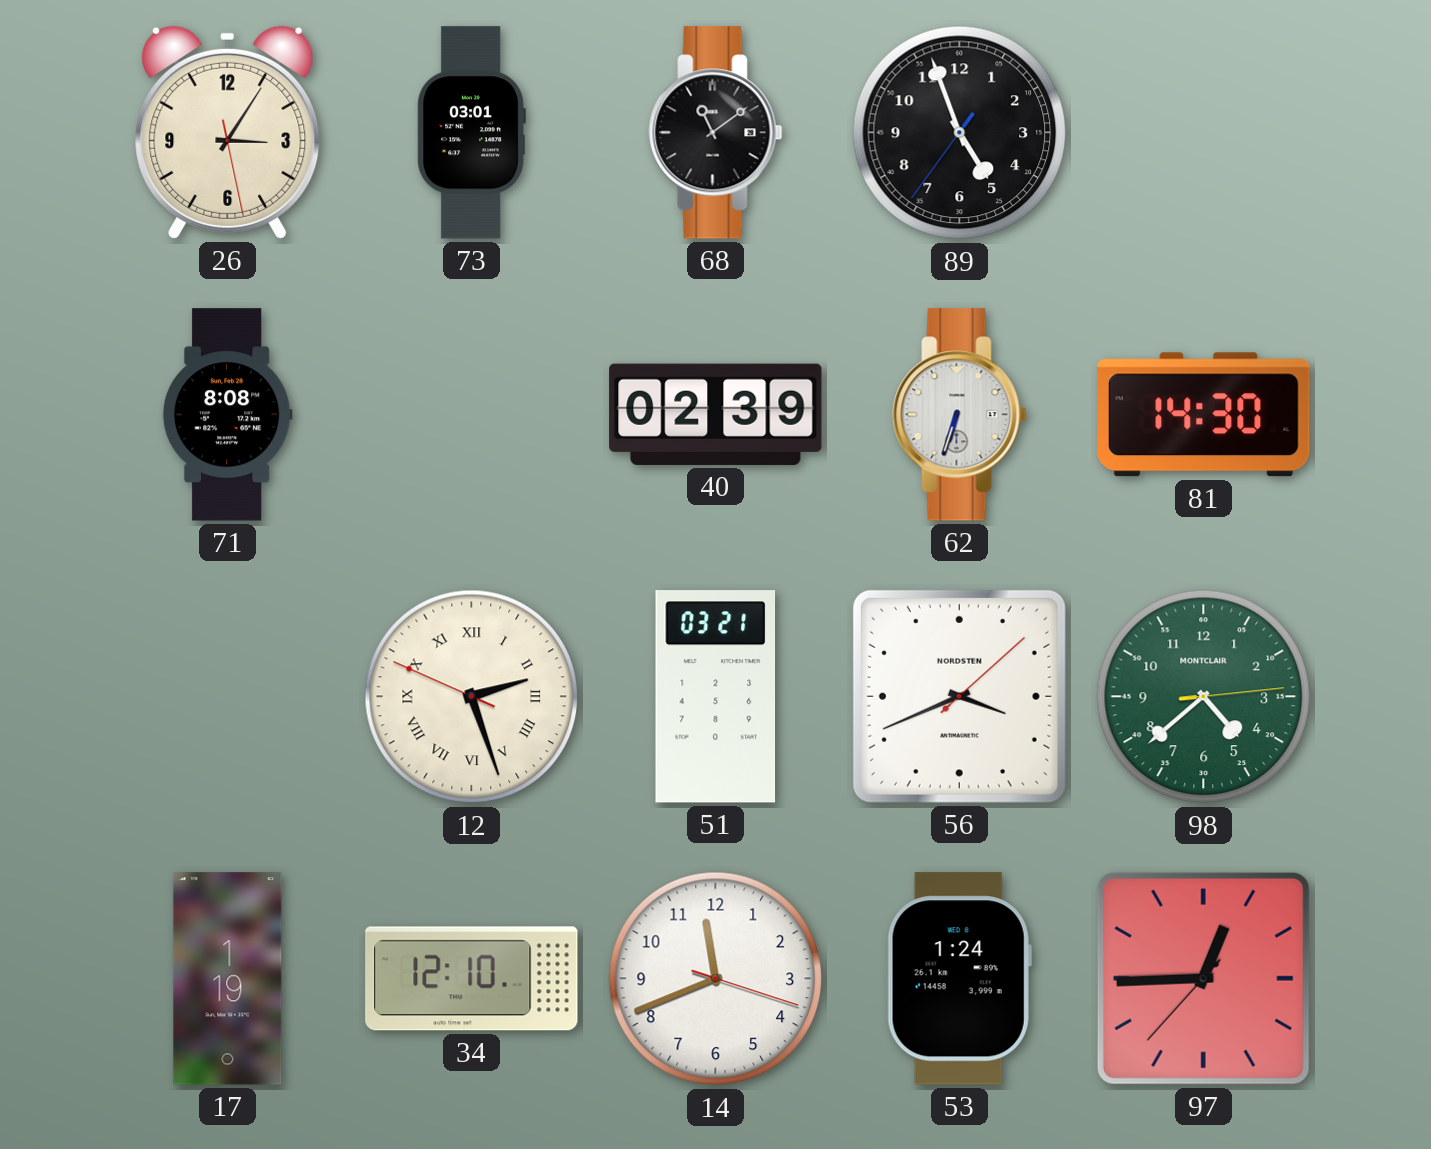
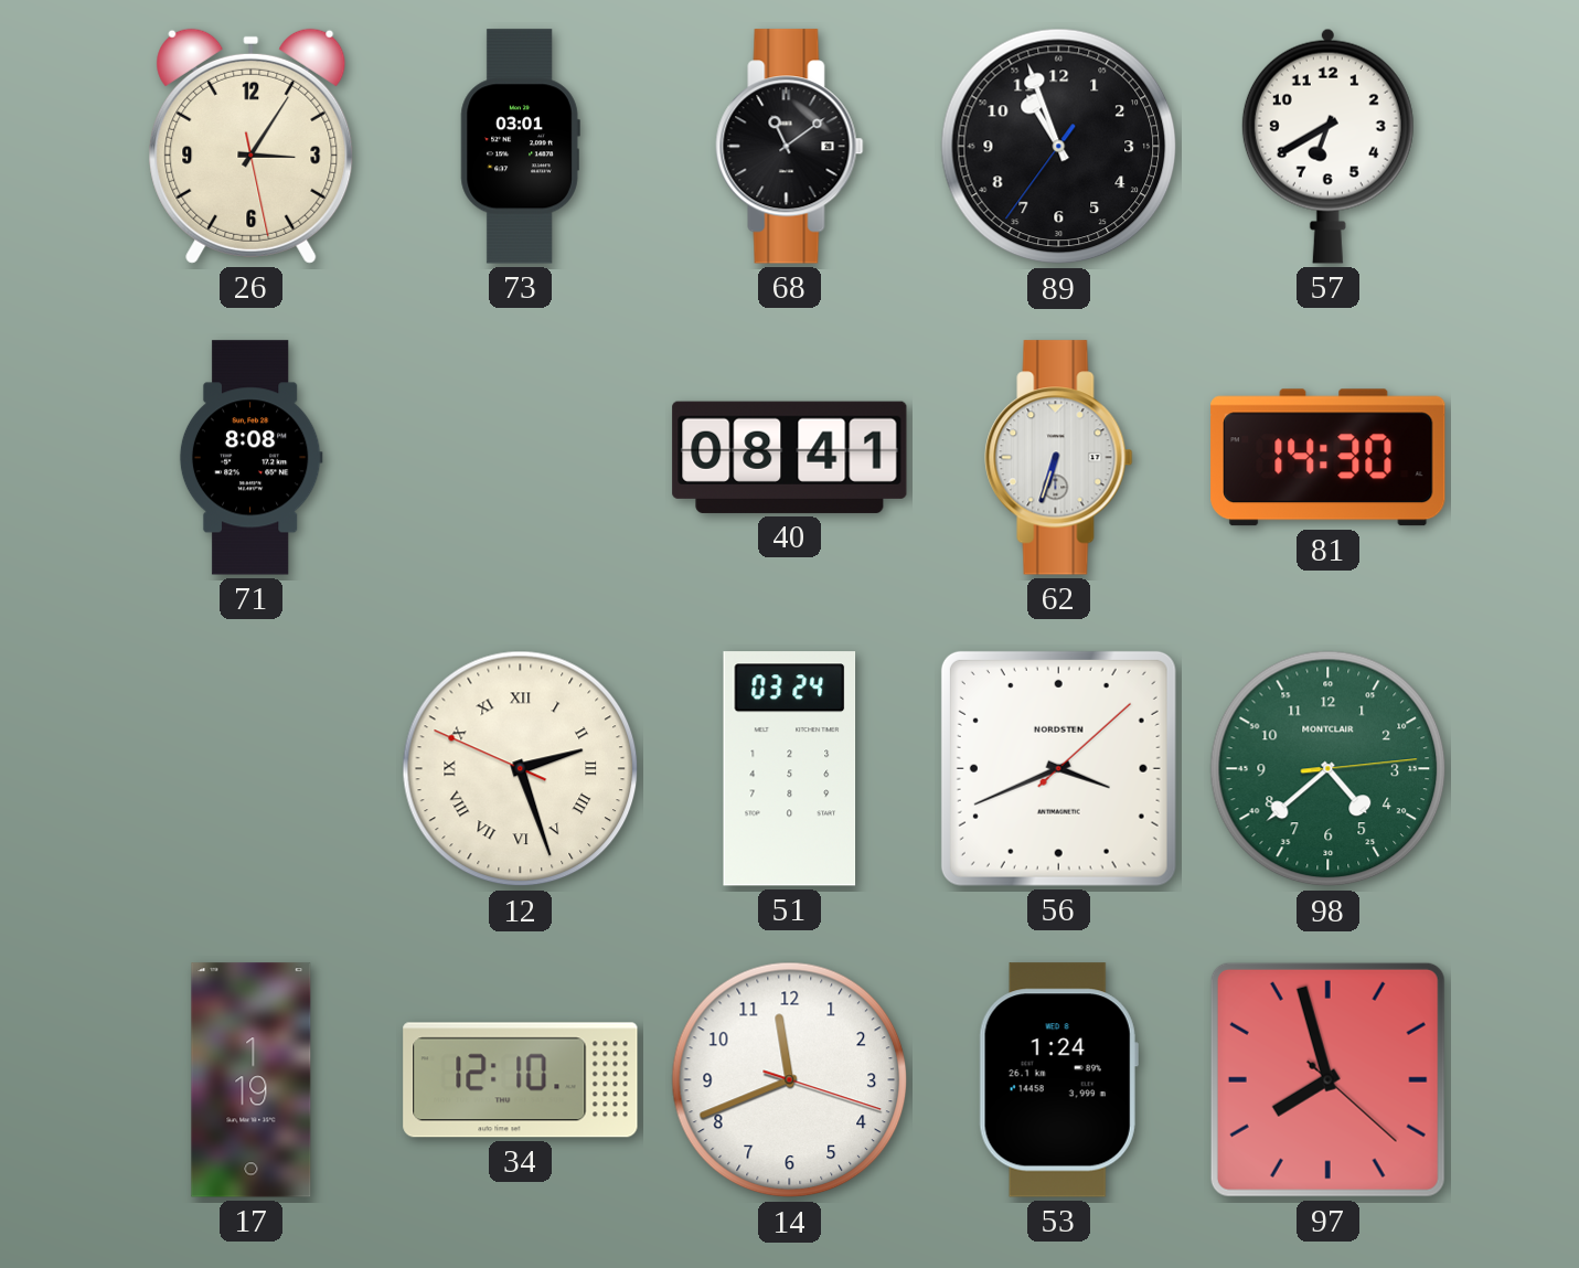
89: 4:56 -> 10:56 (1059, 147)
57: none -> 6:40 (1327, 146)
40: 02:39 -> 08:41 (790, 457)
51: 03:21 -> 03:24 (790, 769)
97: 12:44 -> 7:57 (1327, 1079)
